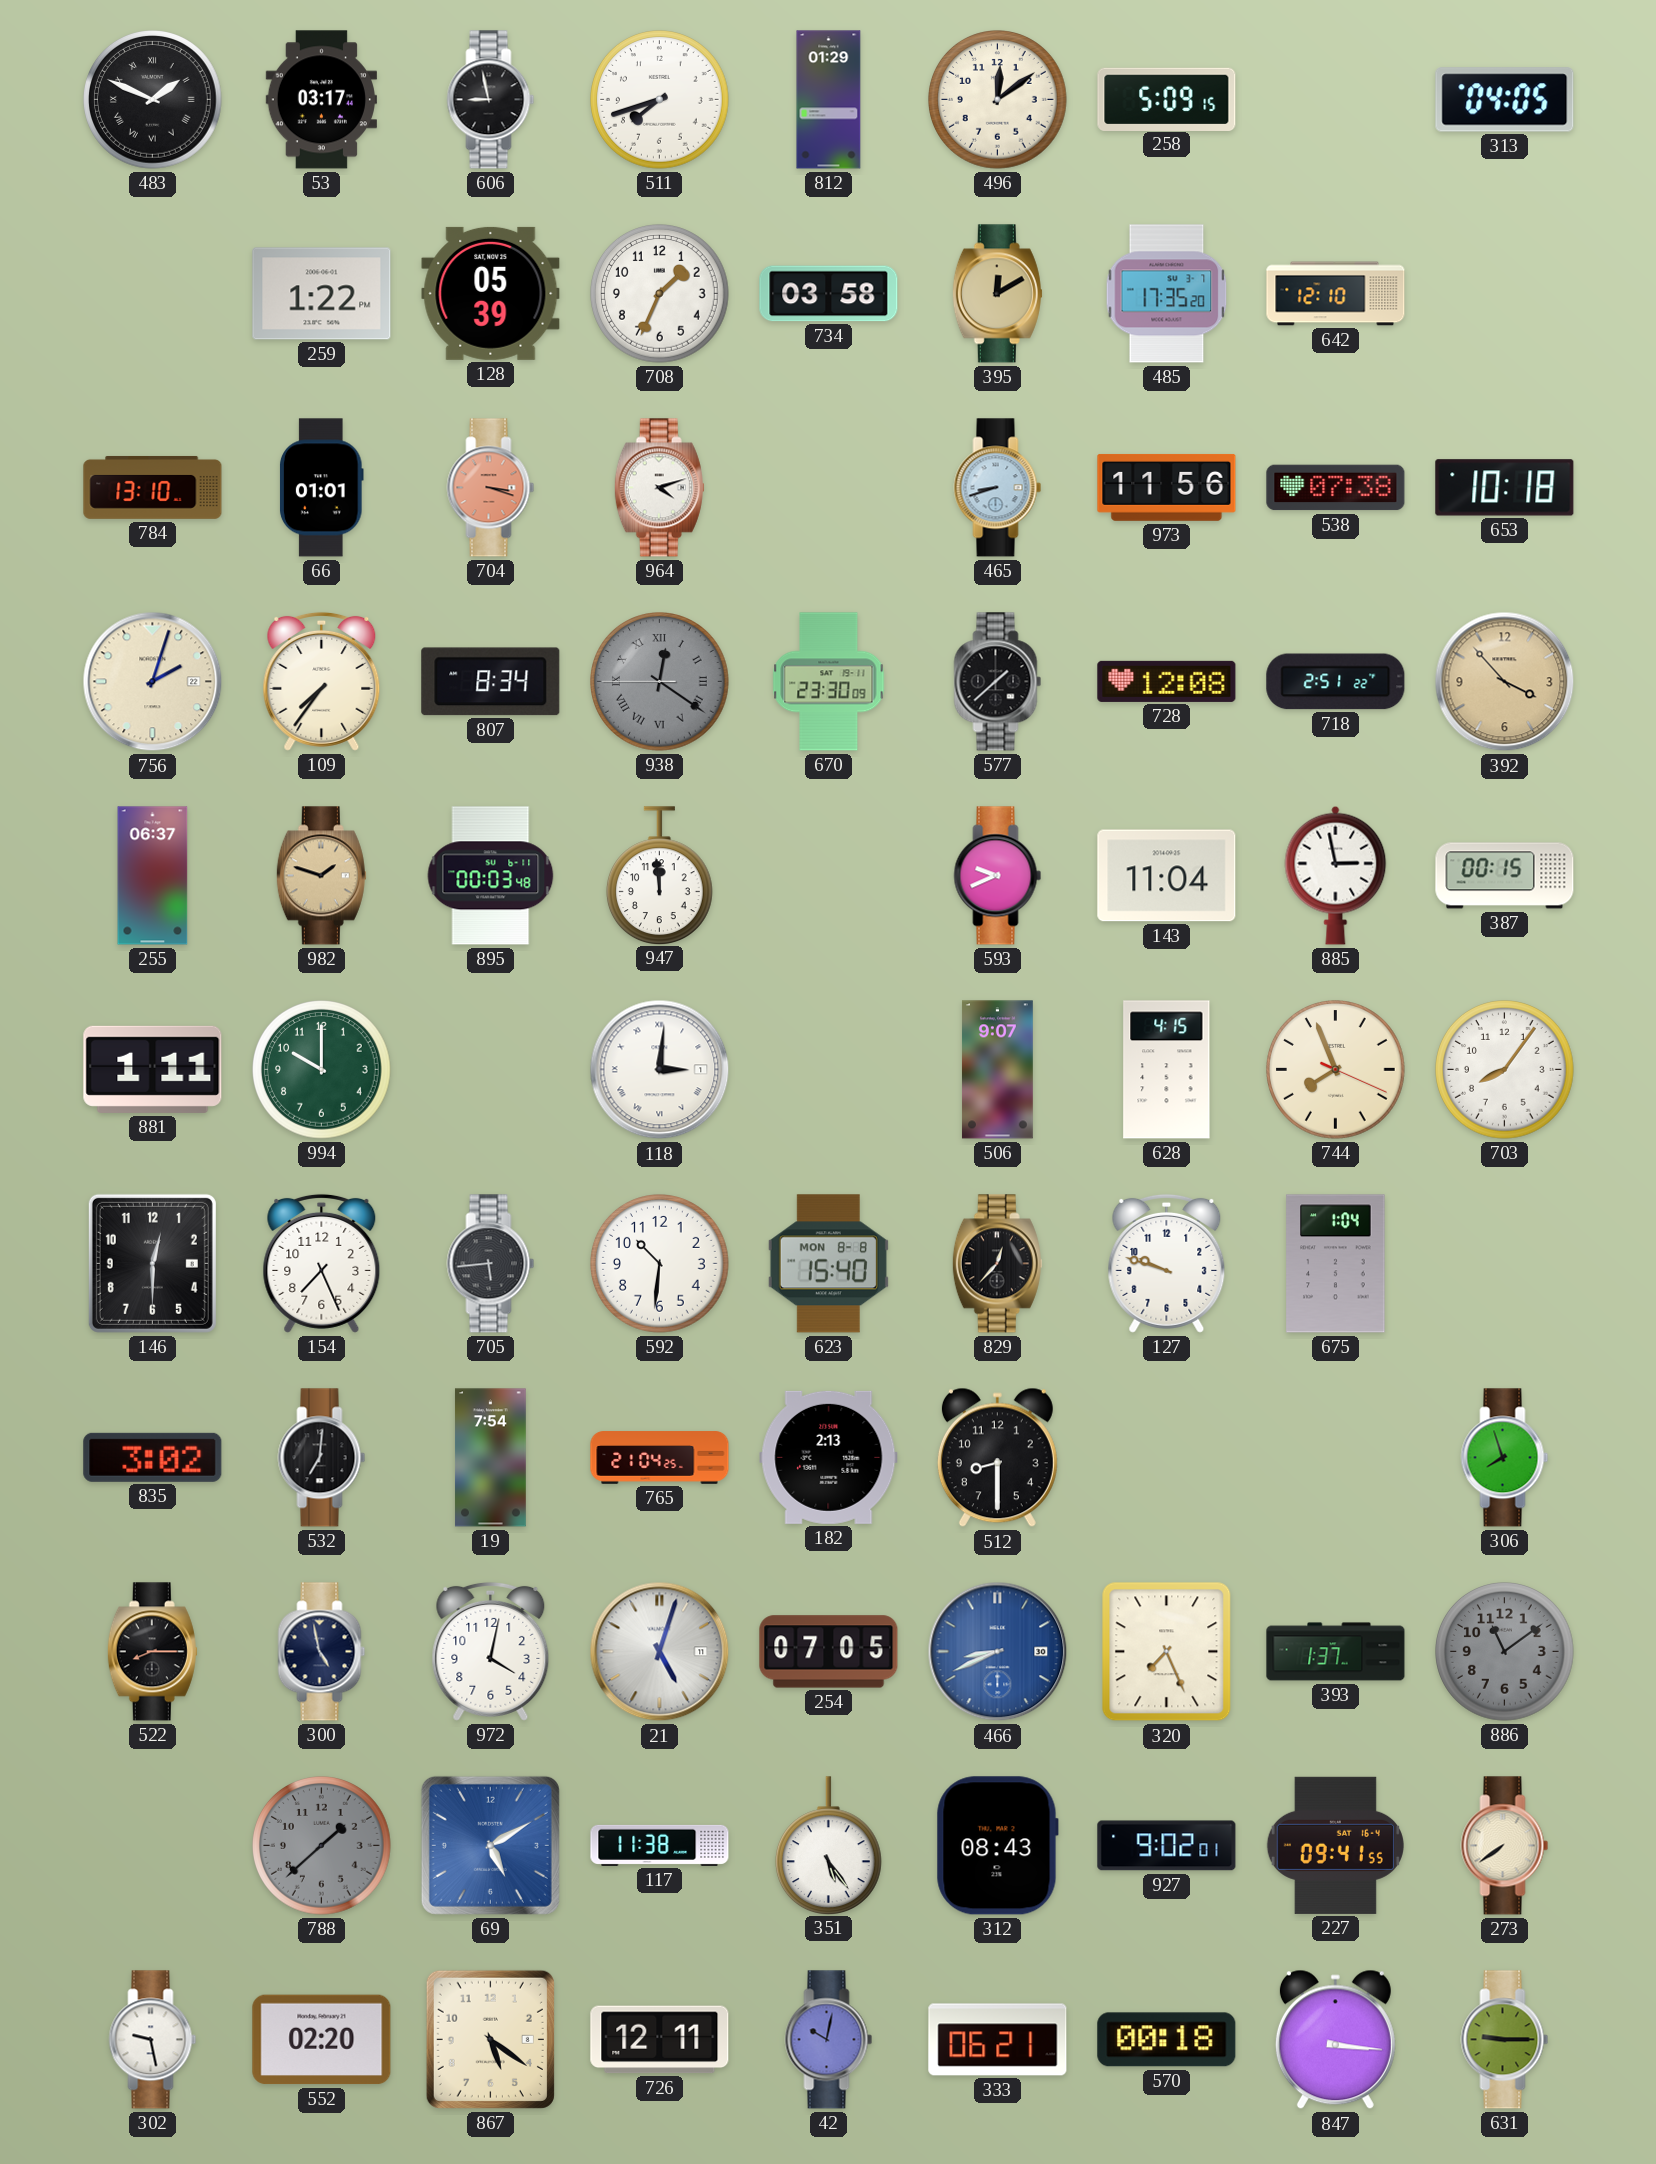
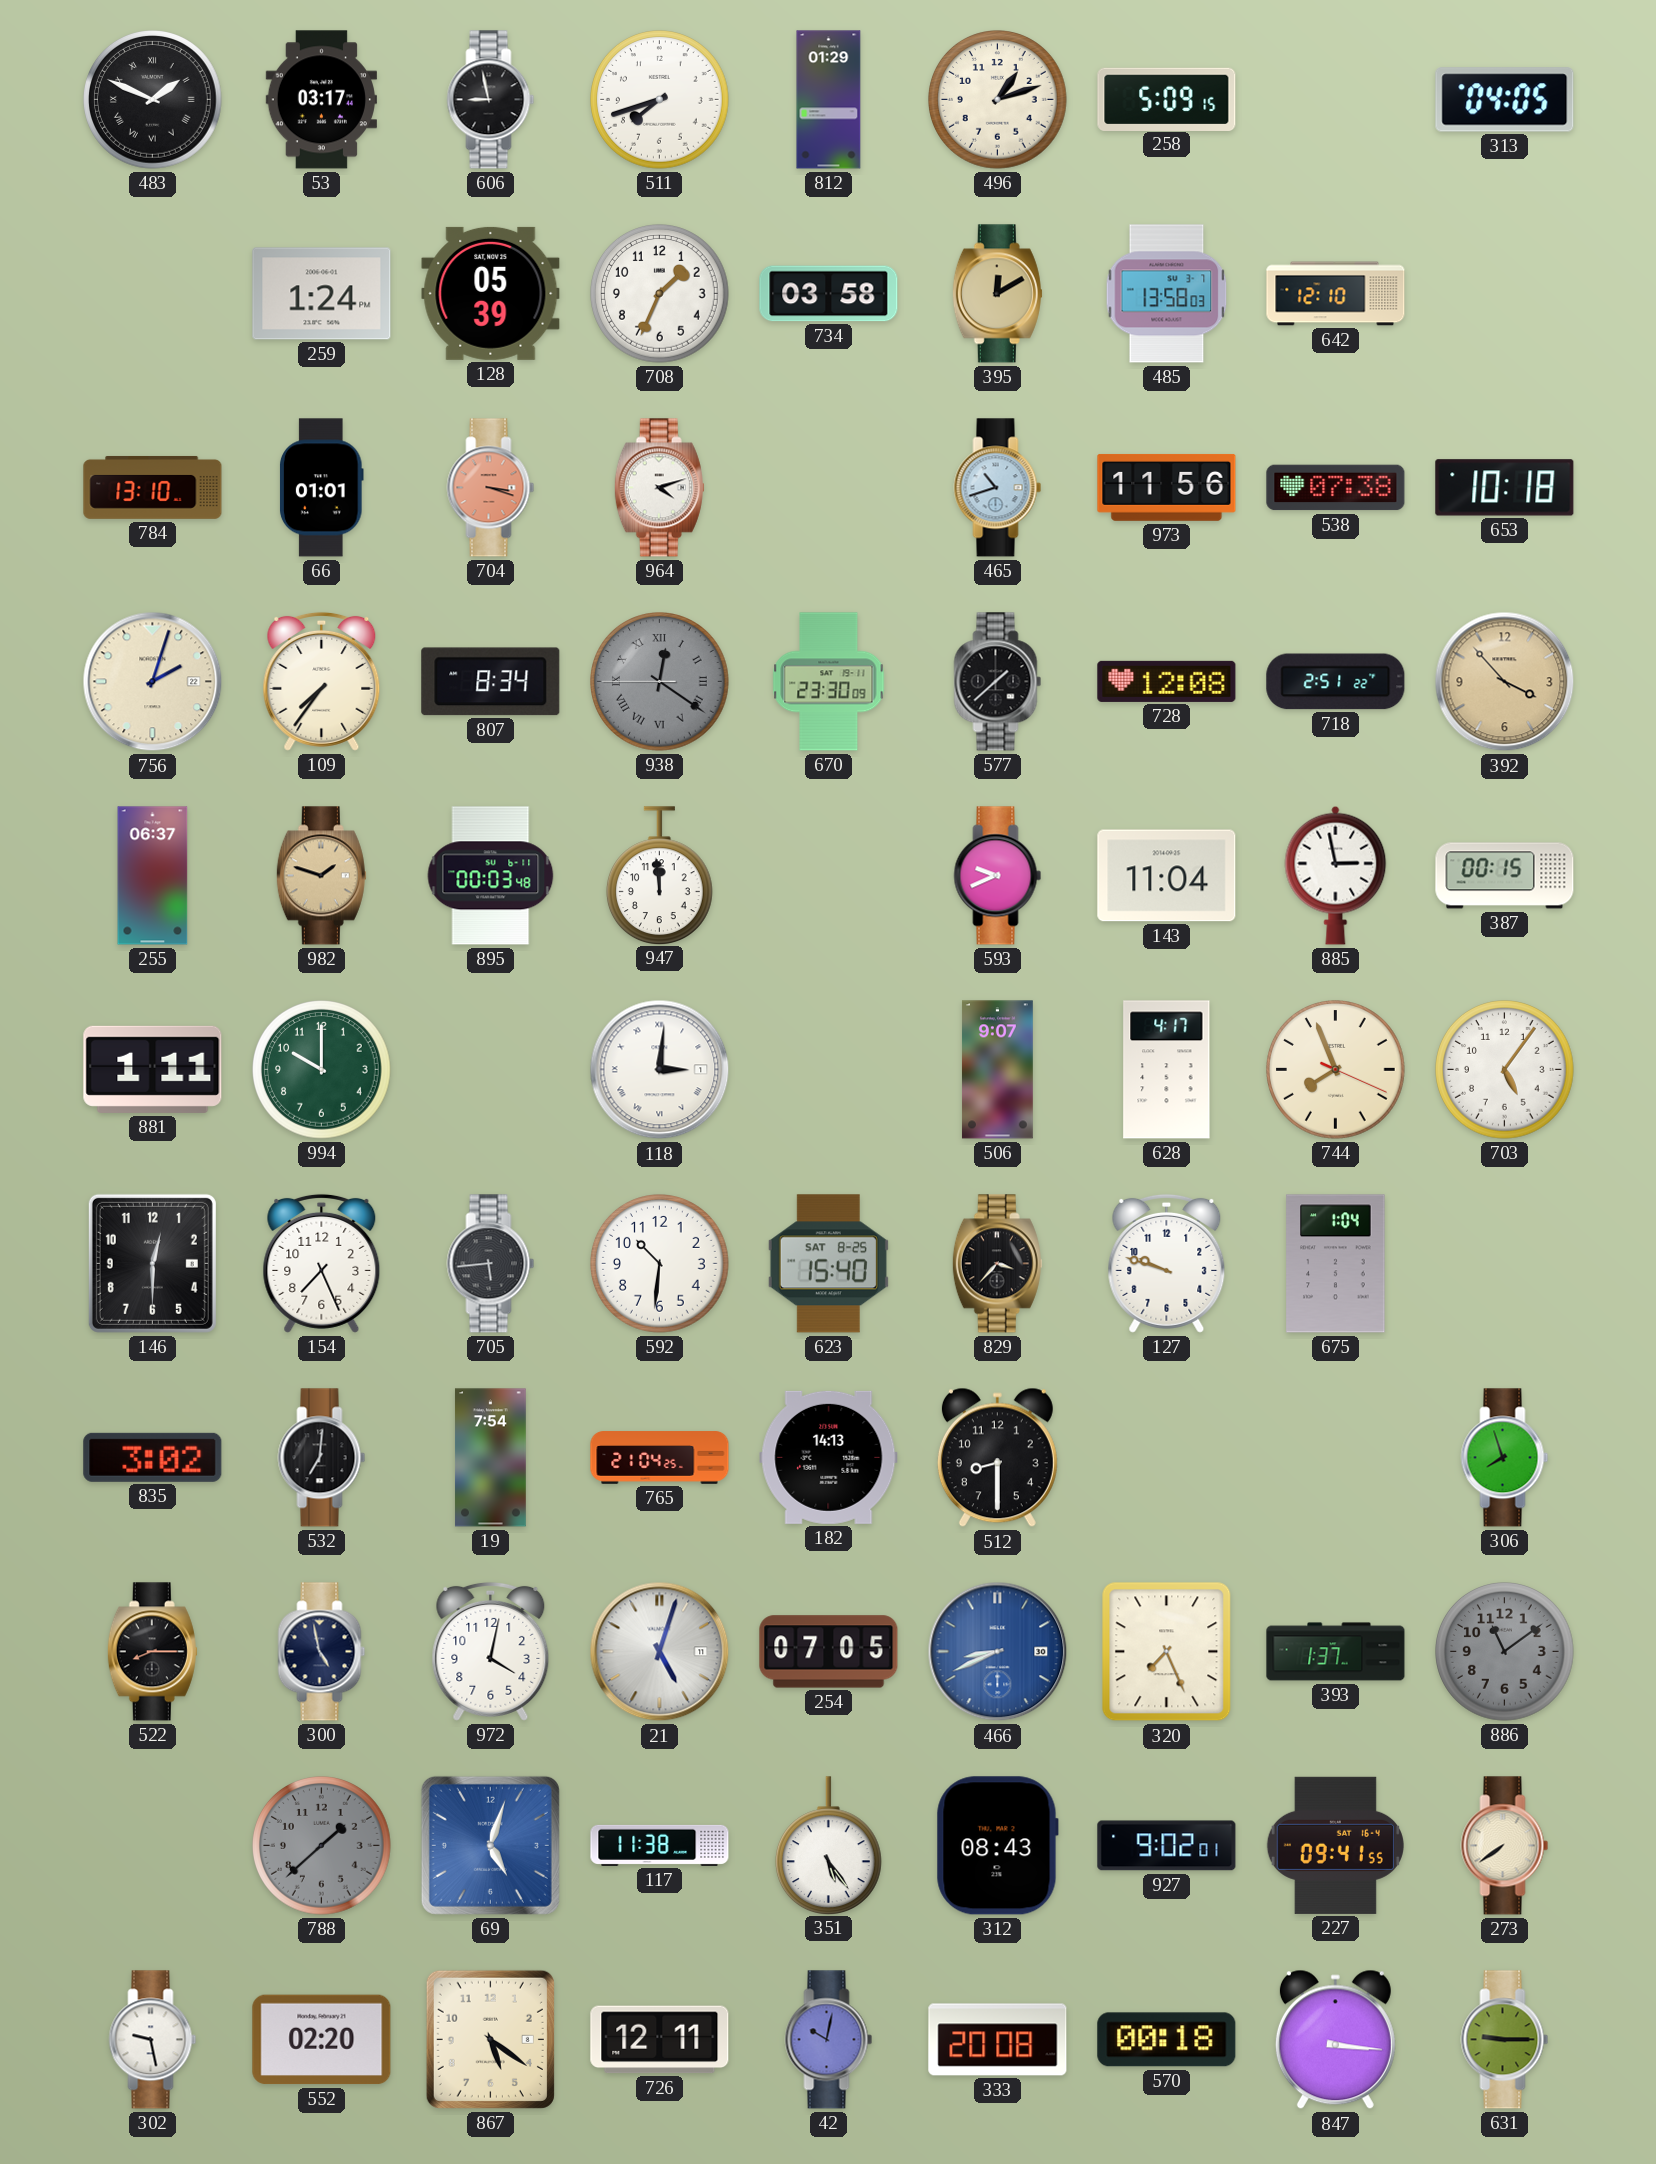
496: 12:09 -> 1:12 (998, 100)
259: 1:22 -> 1:24 (322, 294)
485: 17:35 -> 13:58 (1167, 294)
465: 8:42 -> 10:42 (998, 488)
628: 4:15 -> 4:17 (1167, 1070)
703: 8:06 -> 5:06 (1505, 1070)
623 date: MON 8-8 -> SAT 8-25 (828, 1264)
829: 12:37 -> 3:37 (997, 1264)
182: 2:13 -> 14:13 (829, 1457)
69: 5:10 -> 5:03 (490, 1845)
333: 06:21 -> 20:08 (998, 2040)
